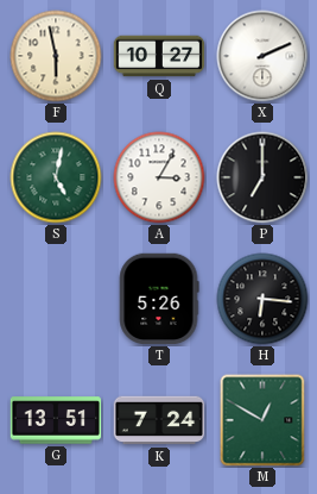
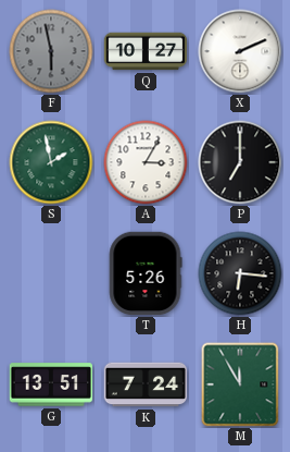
F dial: cream -> grey (51, 51)
S: 5:02 -> 1:58 (51, 162)
M: 12:50 -> 11:55 (240, 384)
